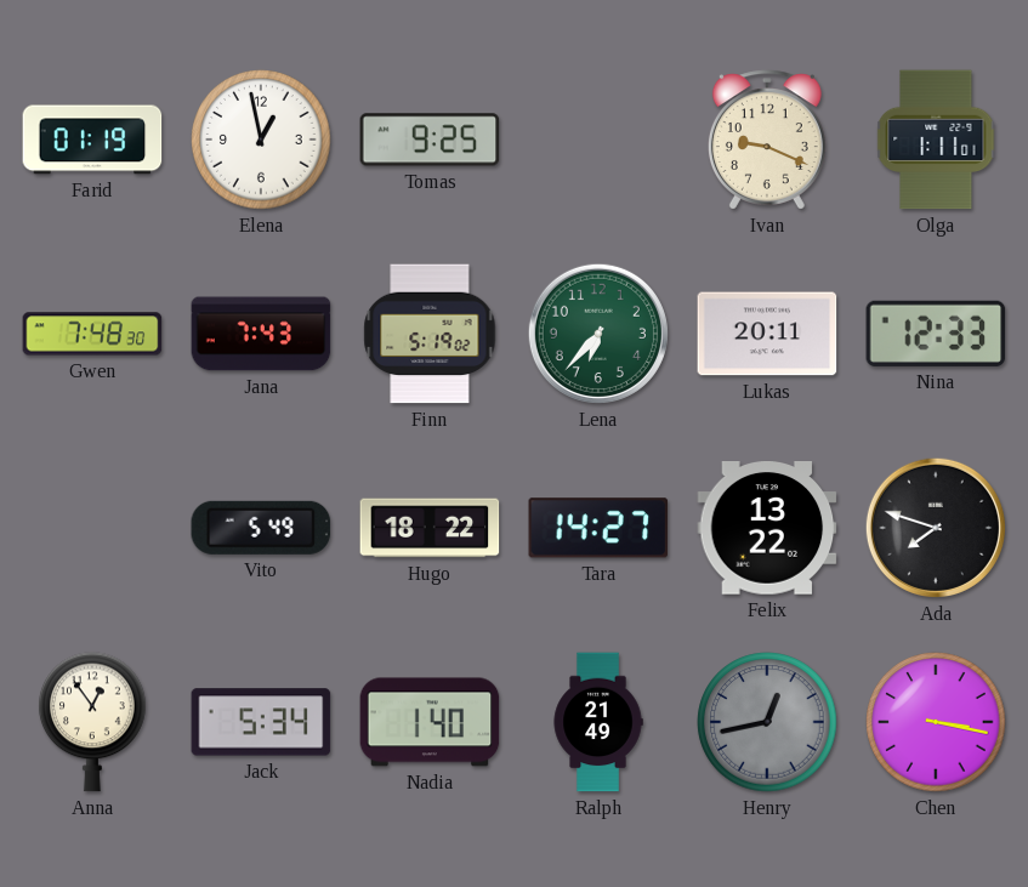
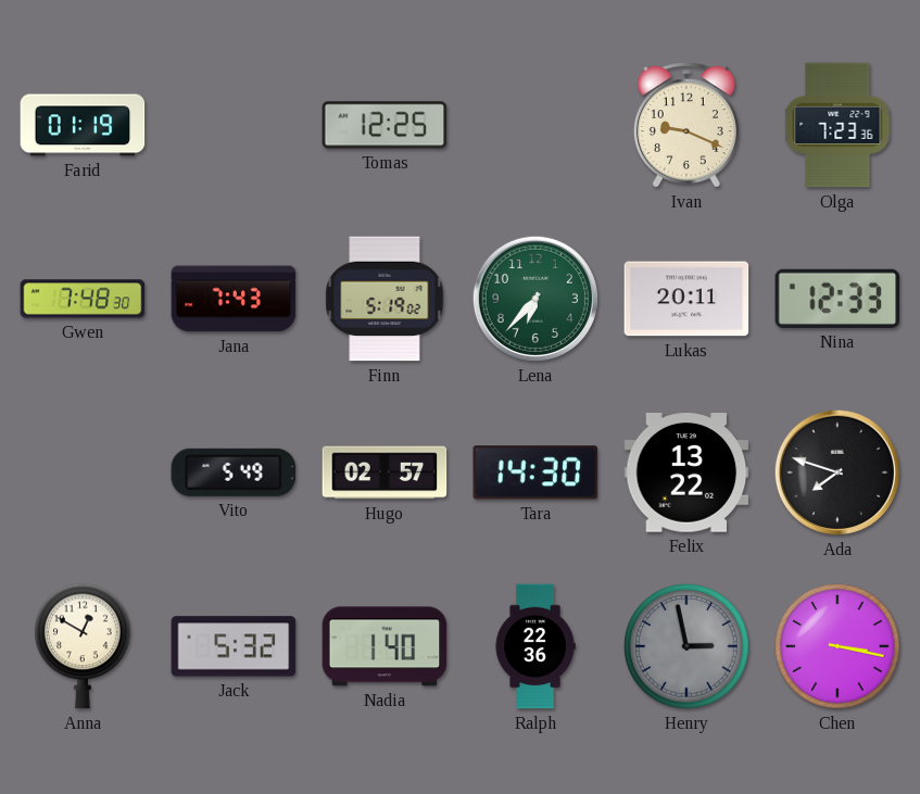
Elena: 12:58 -> none (261, 140)
Tomas: 9:25 -> 12:25 (385, 125)
Olga: 1:11 -> 7:23 (837, 125)
Hugo: 18:22 -> 02:57 (385, 472)
Tara: 14:27 -> 14:30 (535, 472)
Anna: 12:54 -> 12:50 (83, 646)
Jack: 5:34 -> 5:32 (234, 646)
Ralph: 21:49 -> 22:36 (535, 646)
Henry: 12:43 -> 2:58 (686, 646)
